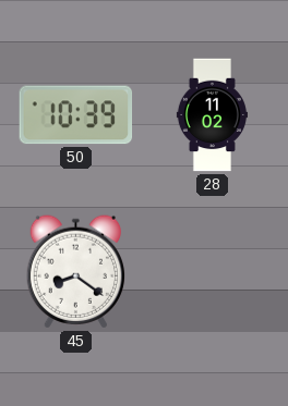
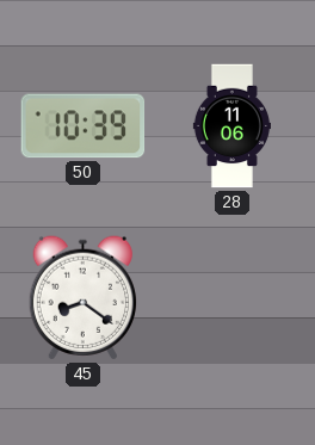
28: 11:02 -> 11:06 (231, 126)
